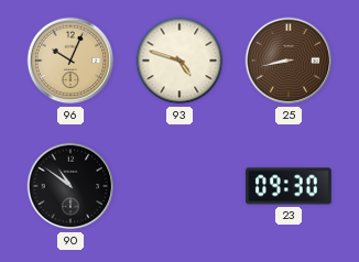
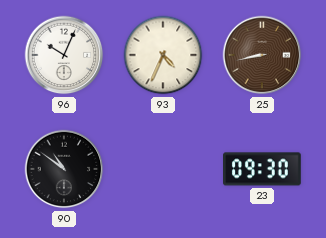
96 dial: champagne -> white (64, 55)
93: 4:48 -> 4:34 (163, 55)
